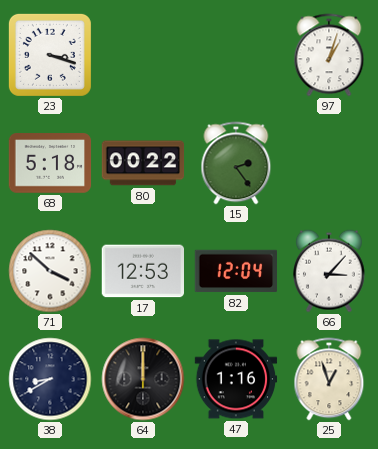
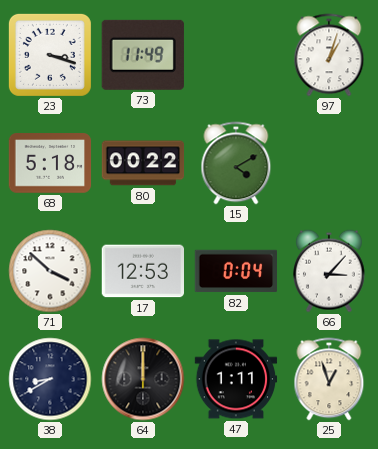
73: none -> 11:49 (143, 55)
15: 2:24 -> 4:10 (236, 163)
82: 12:04 -> 0:04 (236, 271)
47: 1:16 -> 1:11 (236, 379)
